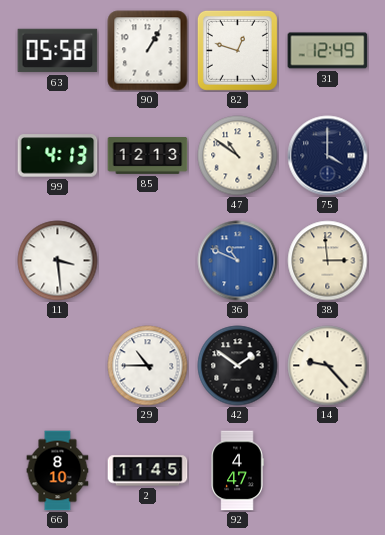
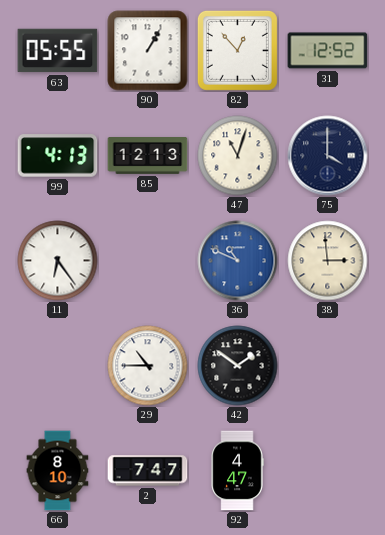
63: 05:58 -> 05:55 (58, 51)
82: 12:48 -> 12:53 (237, 50)
31: 12:49 -> 12:52 (328, 51)
47: 10:51 -> 11:03 (238, 156)
11: 3:29 -> 6:24 (58, 261)
14: 9:23 -> none (328, 366)
2: 11:45 -> 7:47 (148, 471)
